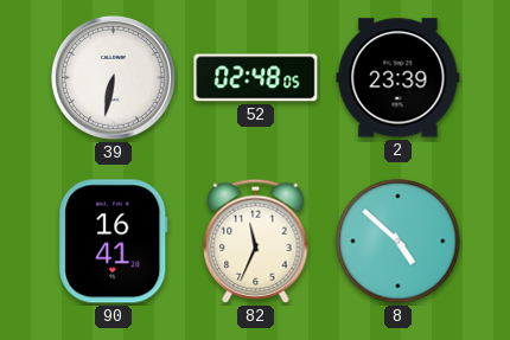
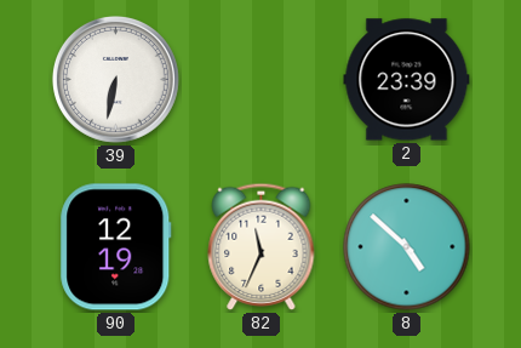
52: 02:48 -> none (256, 78)
90: 16:41 -> 12:19 (116, 247)
